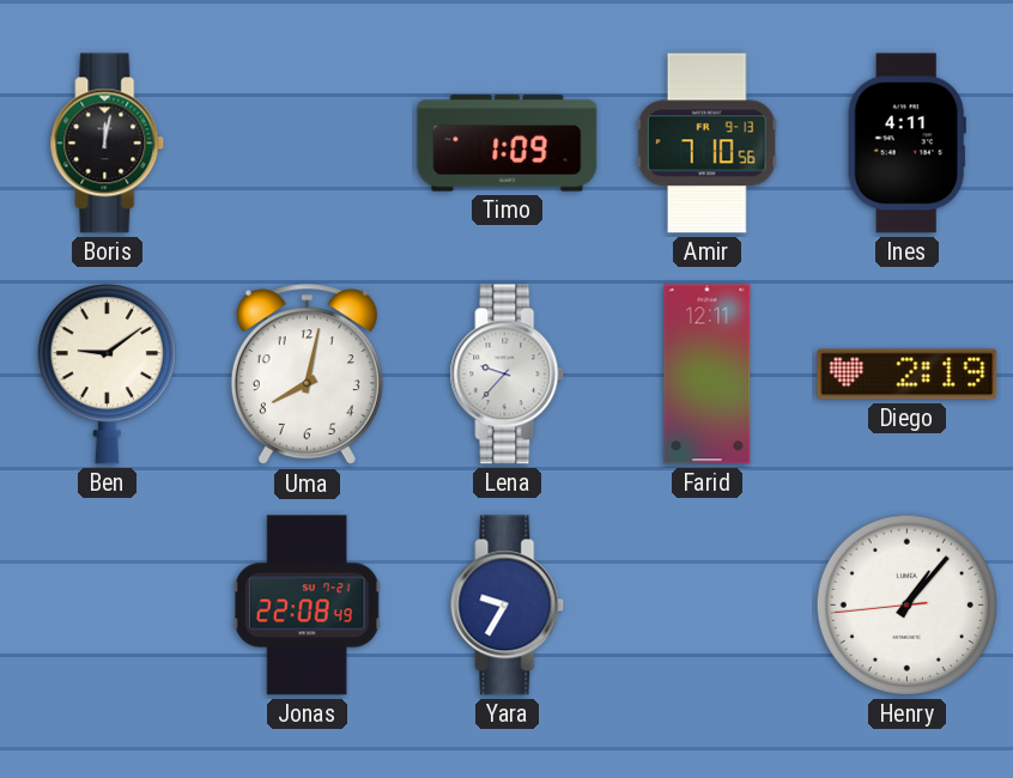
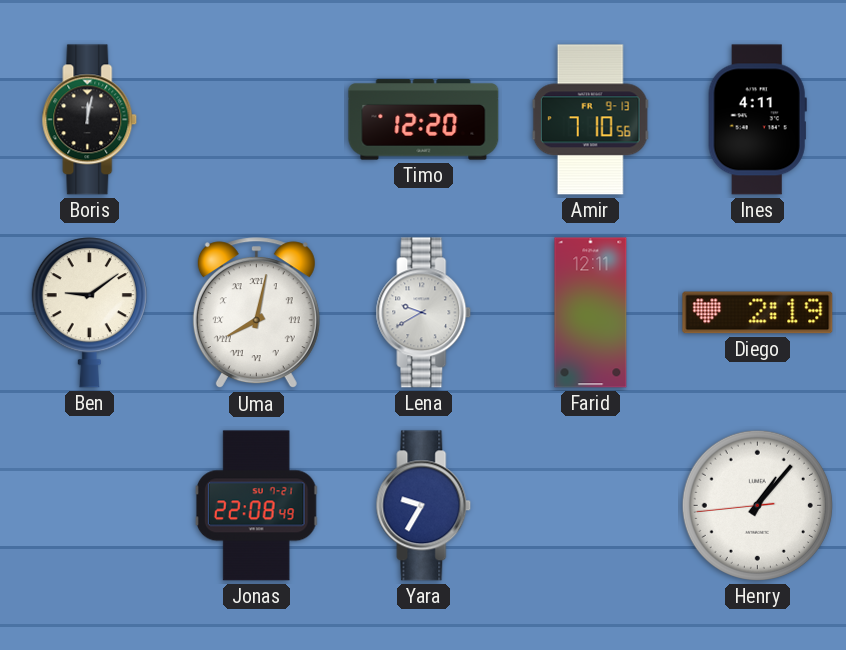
Timo: 1:09 -> 12:20 (424, 120)
Uma numerals: Arabic -> Roman (256, 313)
Lena: 9:37 -> 9:40 (424, 313)
